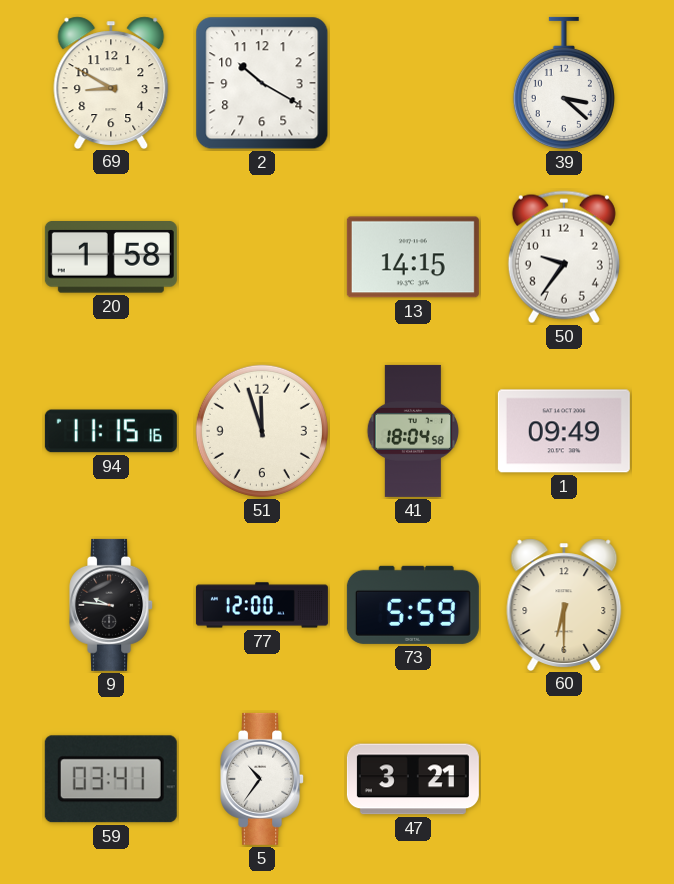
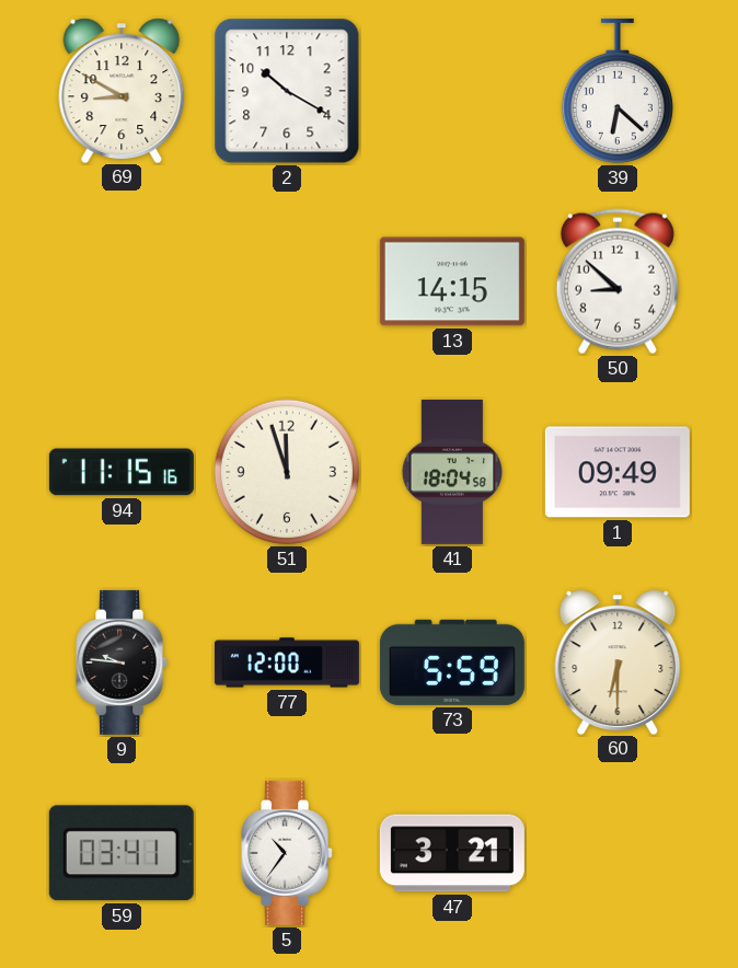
39: 3:22 -> 6:22 (618, 91)
20: 1:58 -> none (111, 257)
50: 9:36 -> 8:52 (618, 281)
